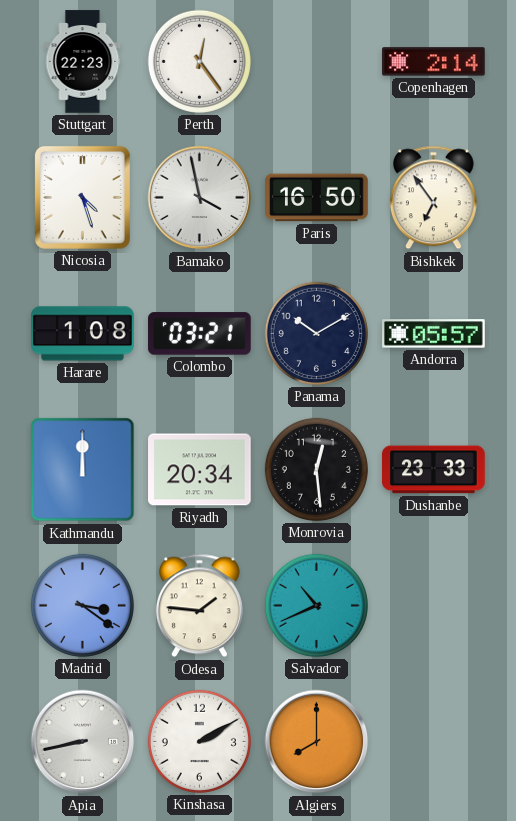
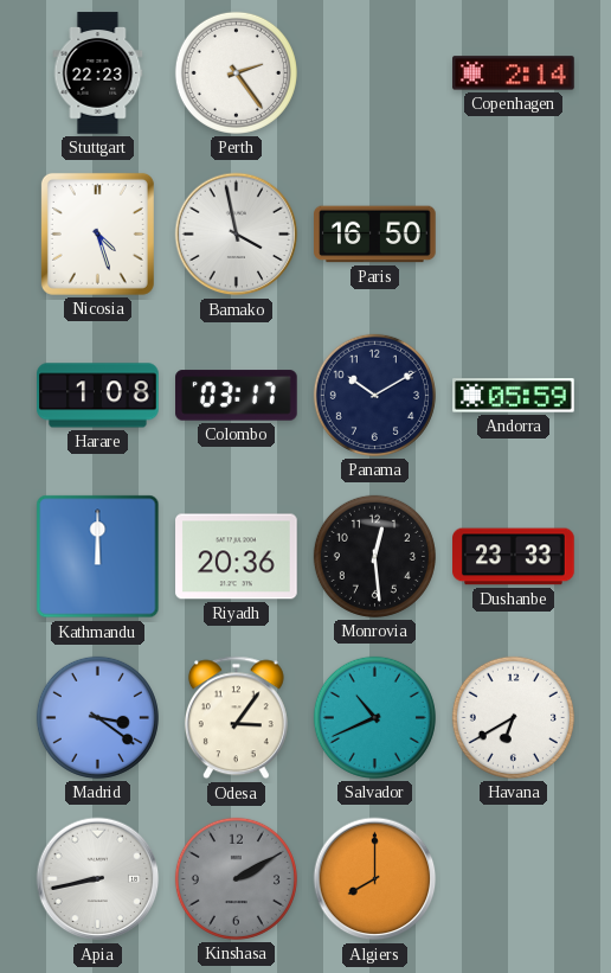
Perth: 12:24 -> 2:24 (236, 72)
Bishkek: 6:54 -> none (433, 198)
Colombo: 03:21 -> 03:17 (237, 396)
Andorra: 05:57 -> 05:59 (514, 396)
Riyadh: 20:34 -> 20:36 (237, 557)
Odesa: 1:46 -> 3:06 (236, 718)
Havana: none -> 6:40 (513, 717)
Kinshasa dial: white -> grey (236, 878)
